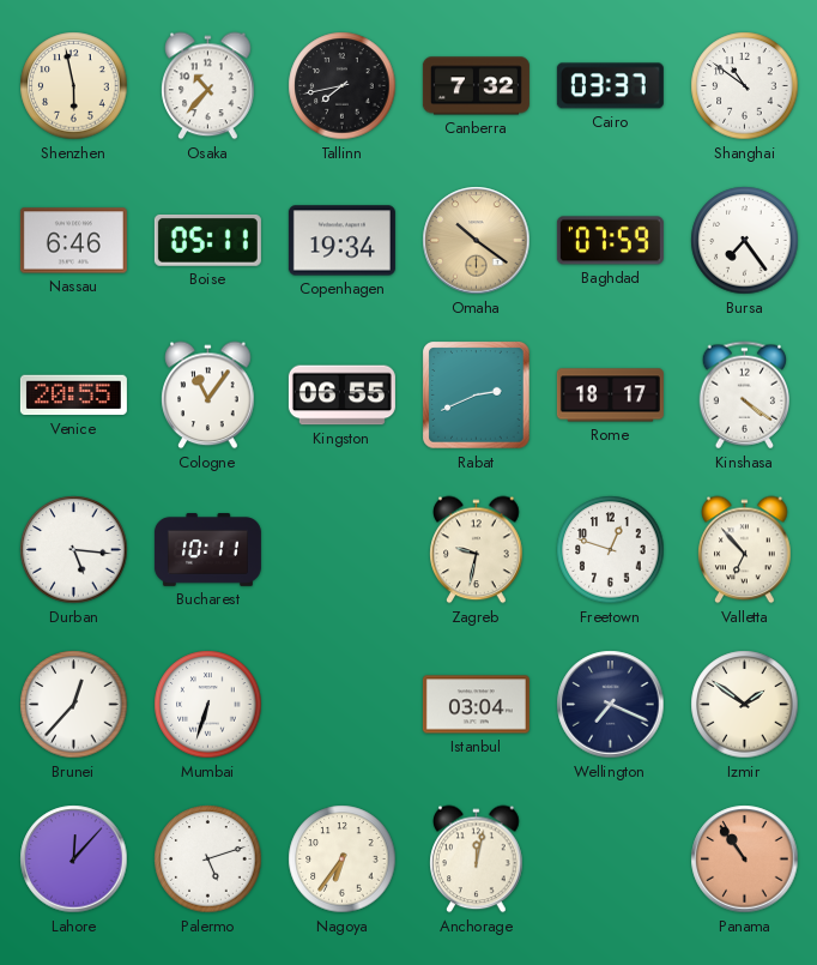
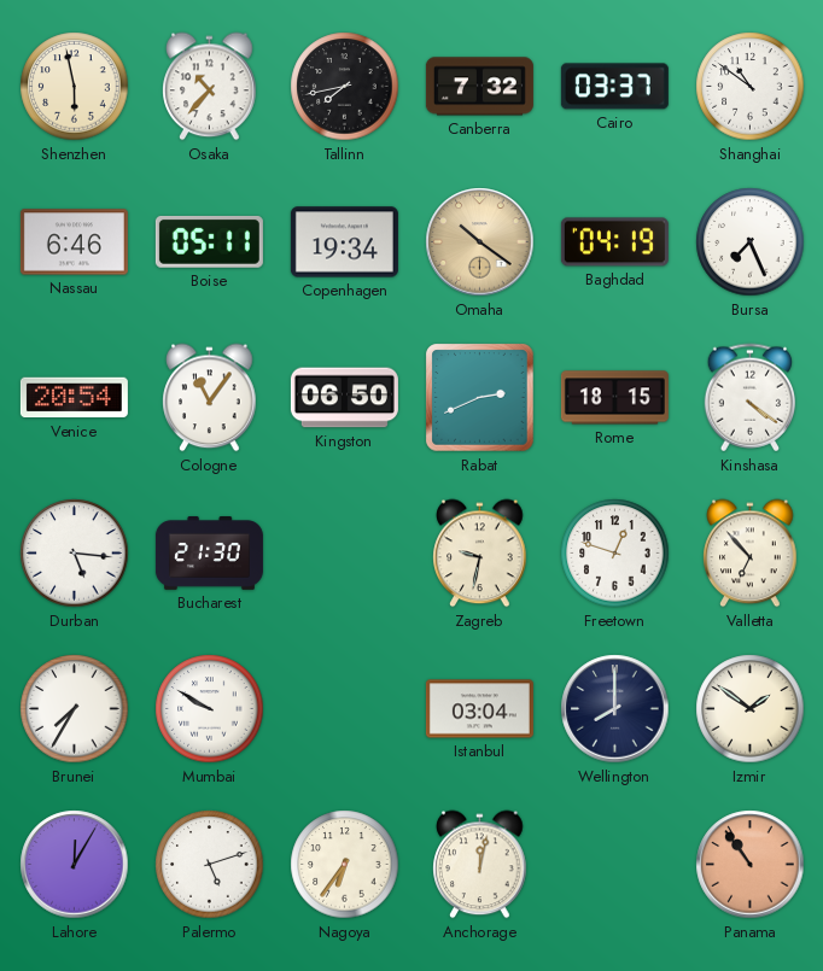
Baghdad: 07:59 -> 04:19 (614, 242)
Bursa: 7:24 -> 7:26 (751, 242)
Venice: 20:55 -> 20:54 (74, 398)
Kingston: 06:55 -> 06:50 (344, 398)
Rome: 18:17 -> 18:15 (614, 398)
Bucharest: 10:11 -> 21:30 (209, 554)
Brunei: 12:37 -> 7:35 (75, 709)
Mumbai: 6:33 -> 9:50 (210, 709)
Wellington: 7:19 -> 8:00 (615, 709)
Lahore: 12:07 -> 12:05 (75, 865)
